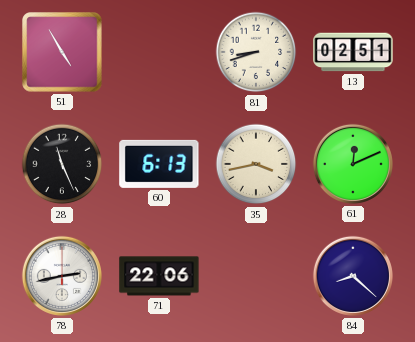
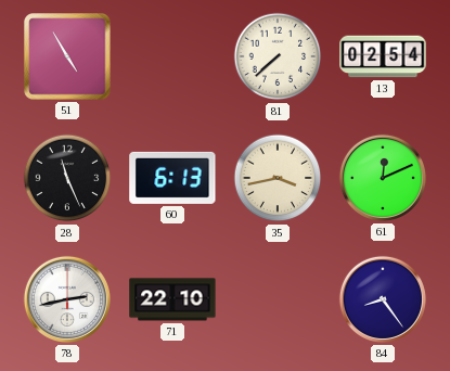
81: 8:42 -> 7:38 (278, 56)
13: 02:51 -> 02:54 (383, 56)
71: 22:06 -> 22:10 (172, 299)
84: 8:22 -> 8:24 (383, 299)
